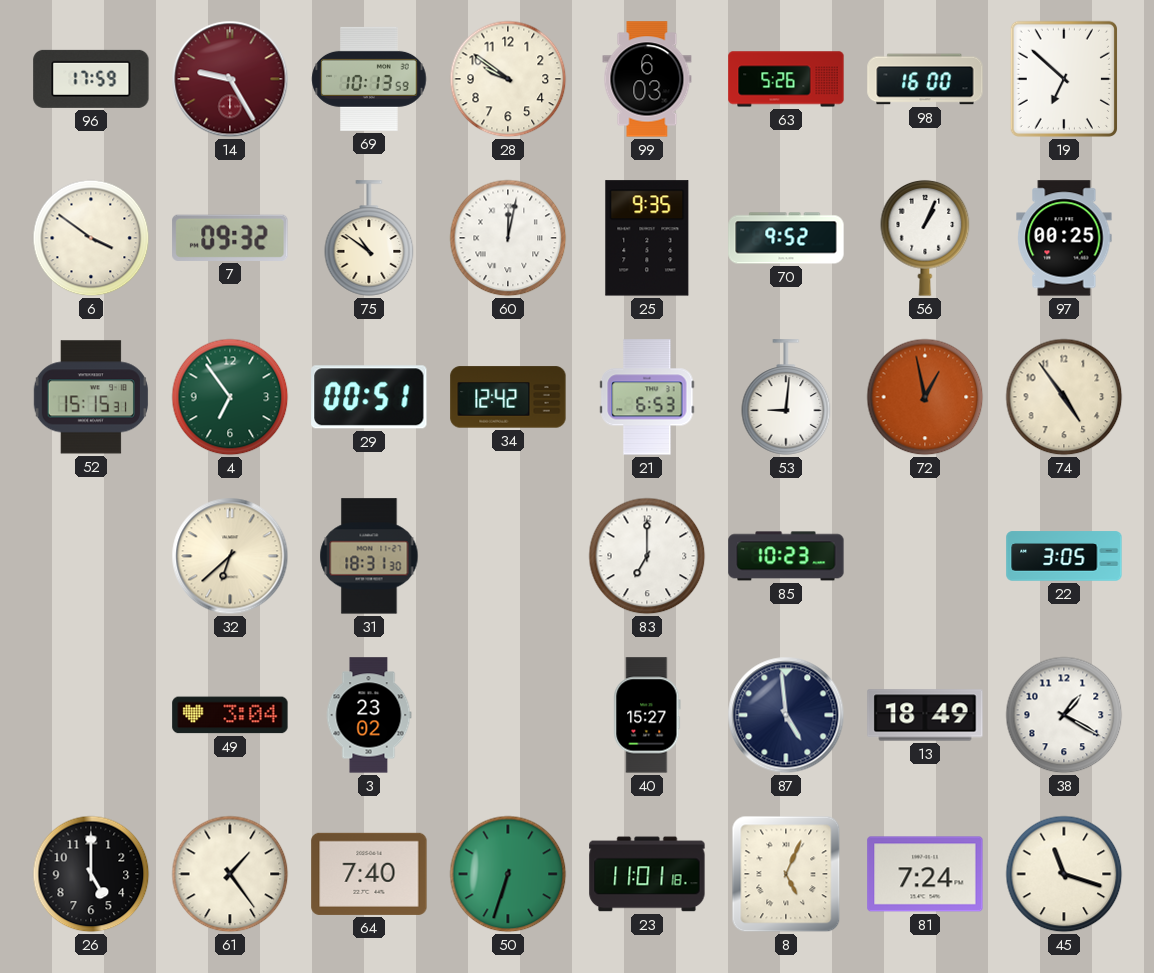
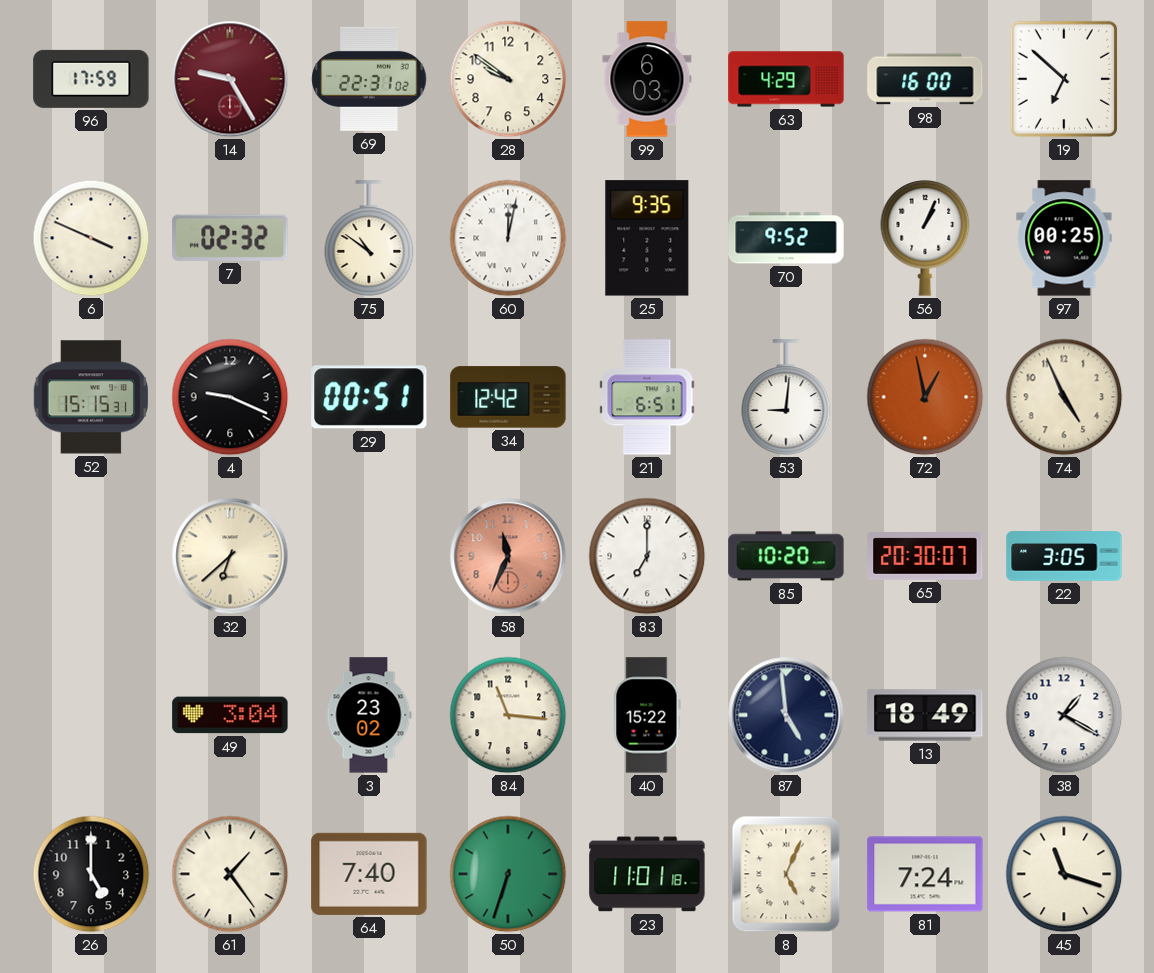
69: 10:13 -> 22:31 (369, 79)
63: 5:26 -> 4:29 (786, 79)
6: 3:51 -> 3:49 (91, 238)
7: 09:32 -> 02:32 (230, 238)
4: 6:54 -> 9:19 (230, 397)
4 dial: green -> black (230, 397)
21: 6:53 -> 6:51 (647, 397)
74: 4:54 -> 4:56 (1064, 397)
31: 18:31 -> none (369, 556)
58: none -> 11:34 (508, 556)
85: 10:23 -> 10:20 (786, 556)
65: none -> 20:30 (925, 557)
84: none -> 11:16 (508, 715)
40: 15:27 -> 15:22 (647, 715)
